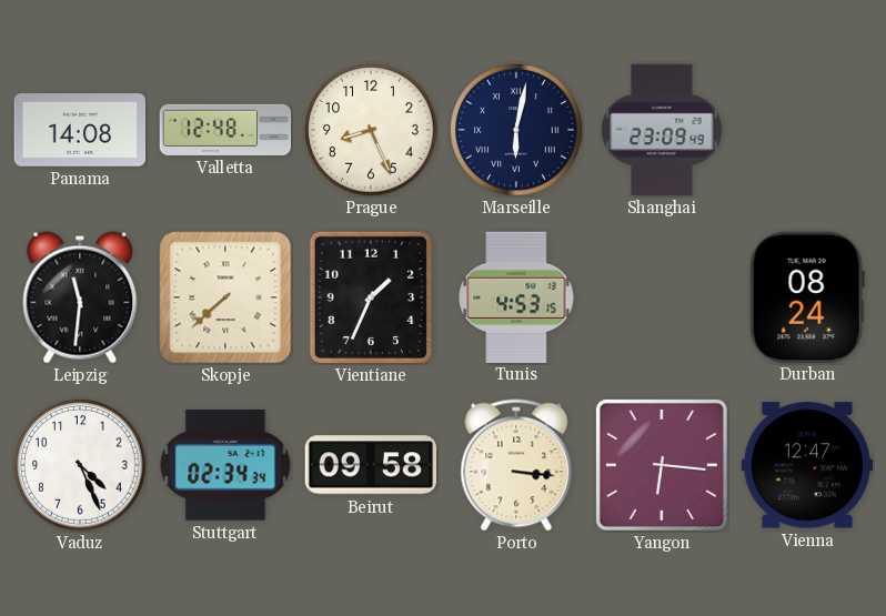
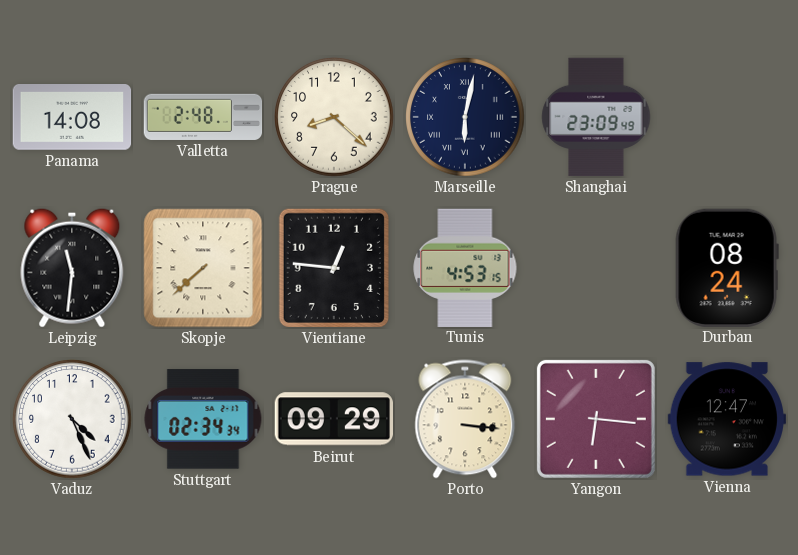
Valletta: 12:48 -> 2:48 (203, 117)
Prague: 8:26 -> 8:22 (334, 117)
Vientiane: 1:34 -> 12:46 (334, 268)
Beirut: 09:58 -> 09:29 (333, 419)
